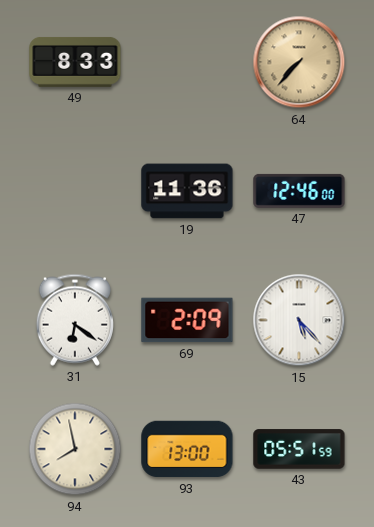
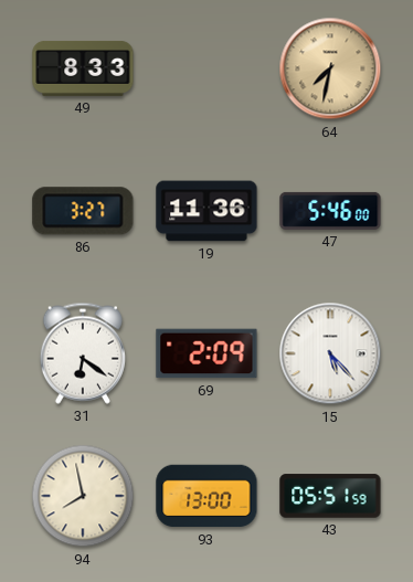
64: 7:37 -> 7:32 (330, 68)
86: none -> 3:27 (83, 211)
47: 12:46 -> 5:46 (330, 211)
